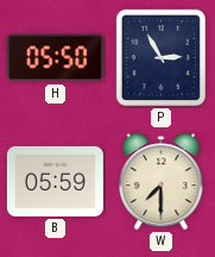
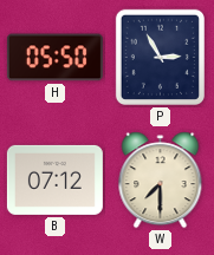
B: 05:59 -> 07:12 (54, 179)
